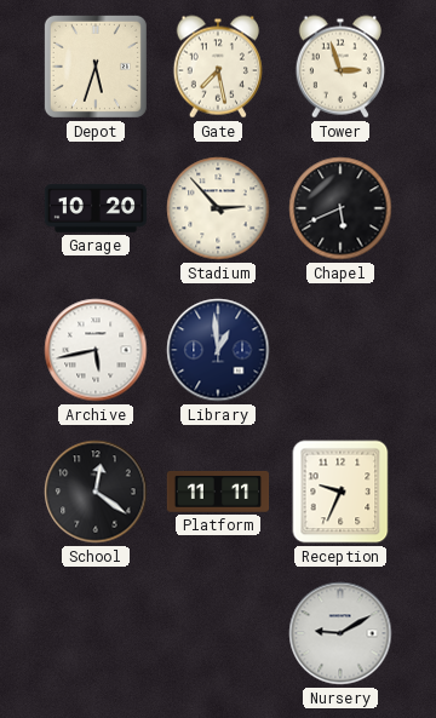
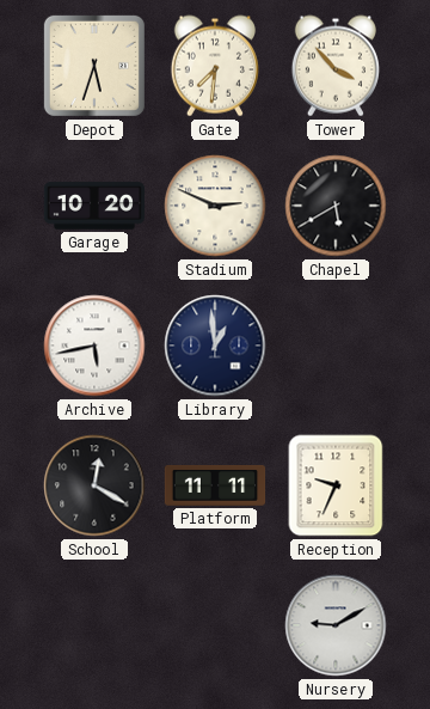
Gate: 7:28 -> 7:31 (215, 66)
Tower: 2:57 -> 3:53 (336, 66)
Stadium: 2:53 -> 2:49 (215, 206)
Chapel: 5:41 -> 5:40 (336, 206)
School: 12:21 -> 12:20 (94, 485)
